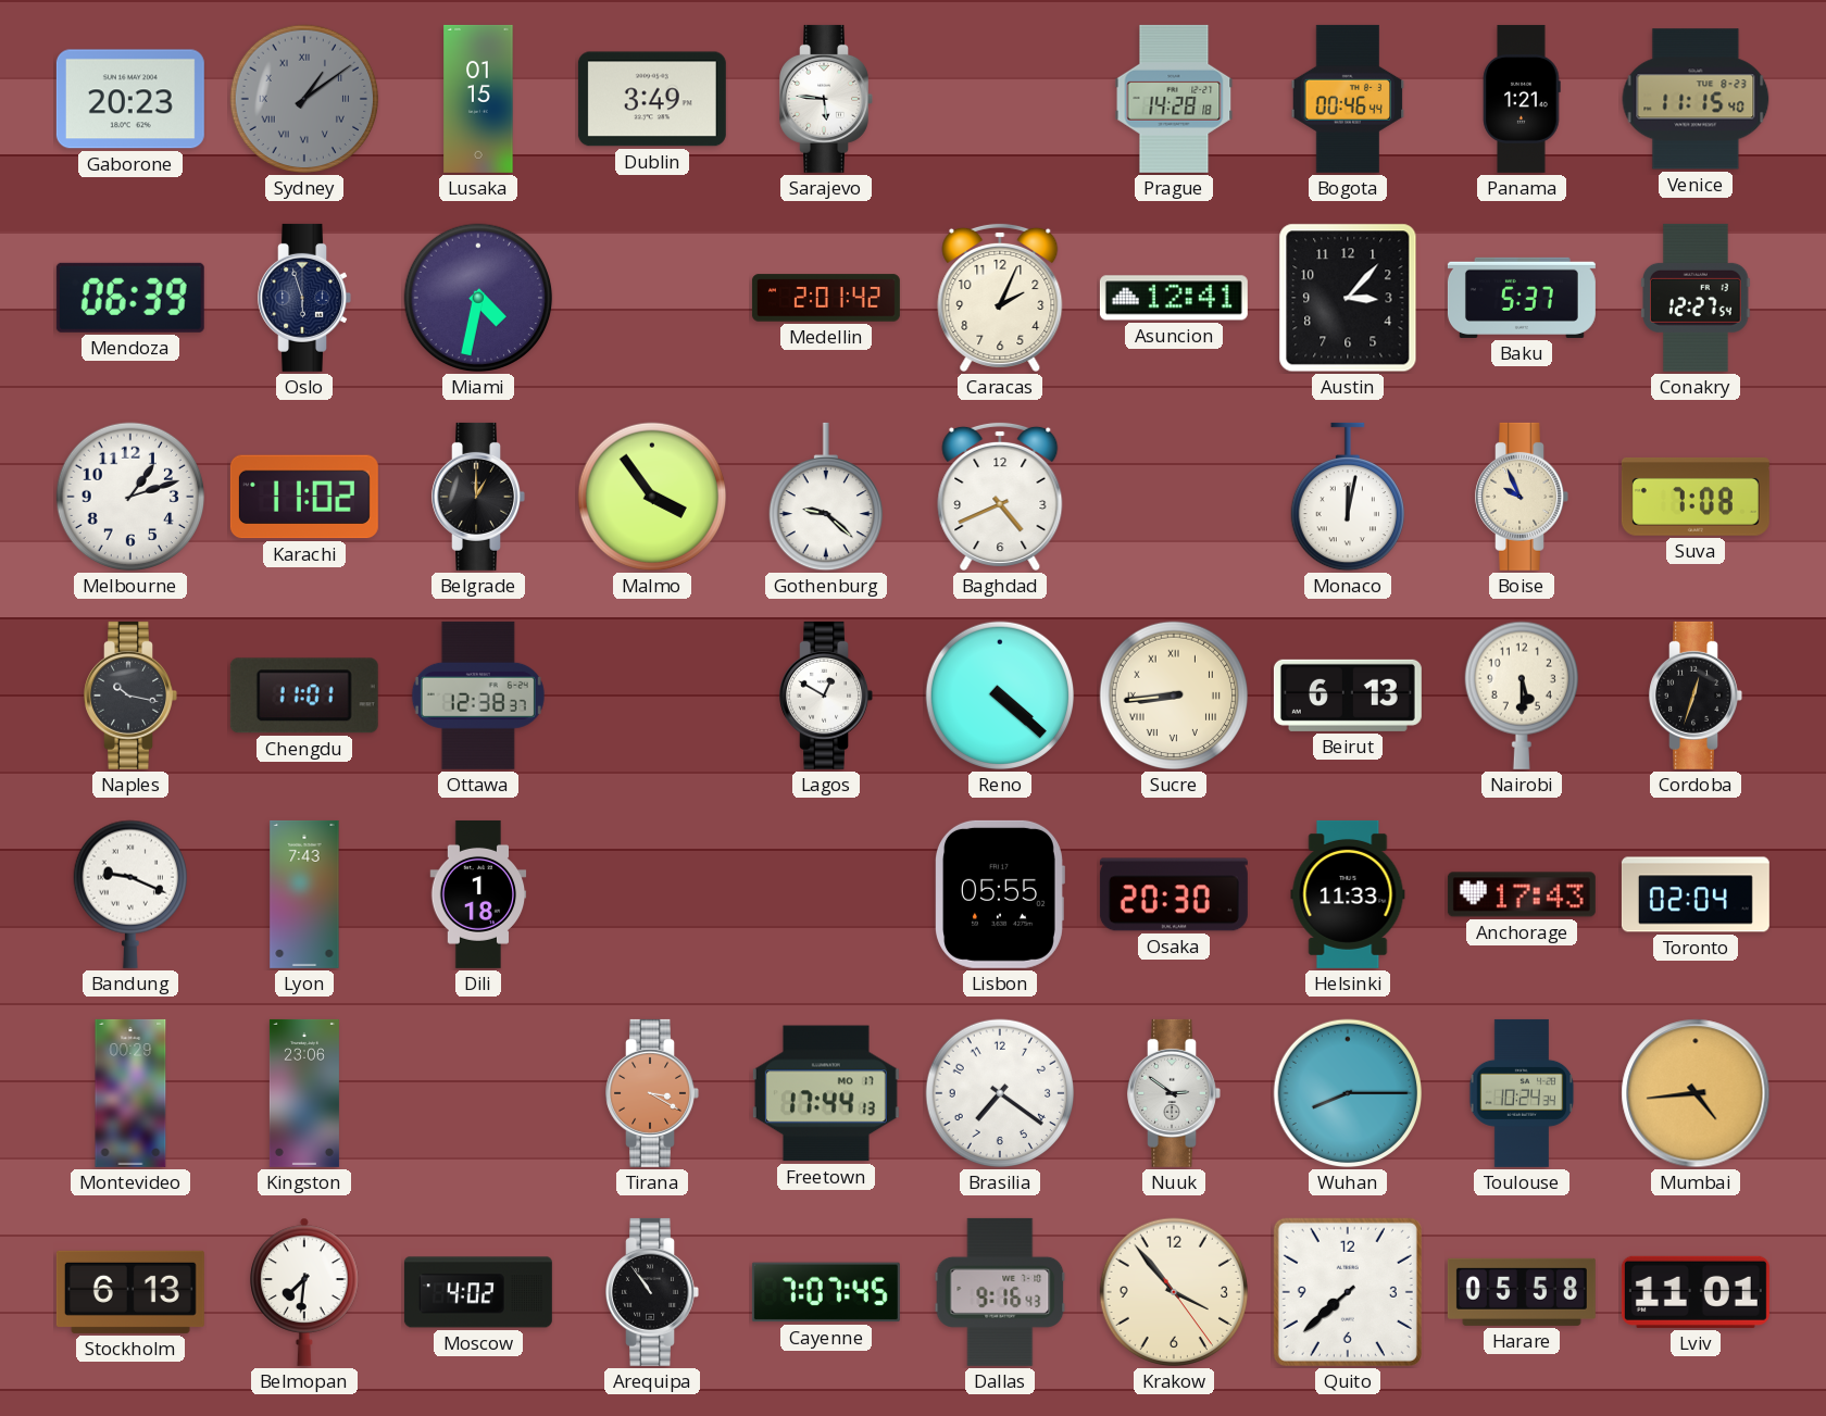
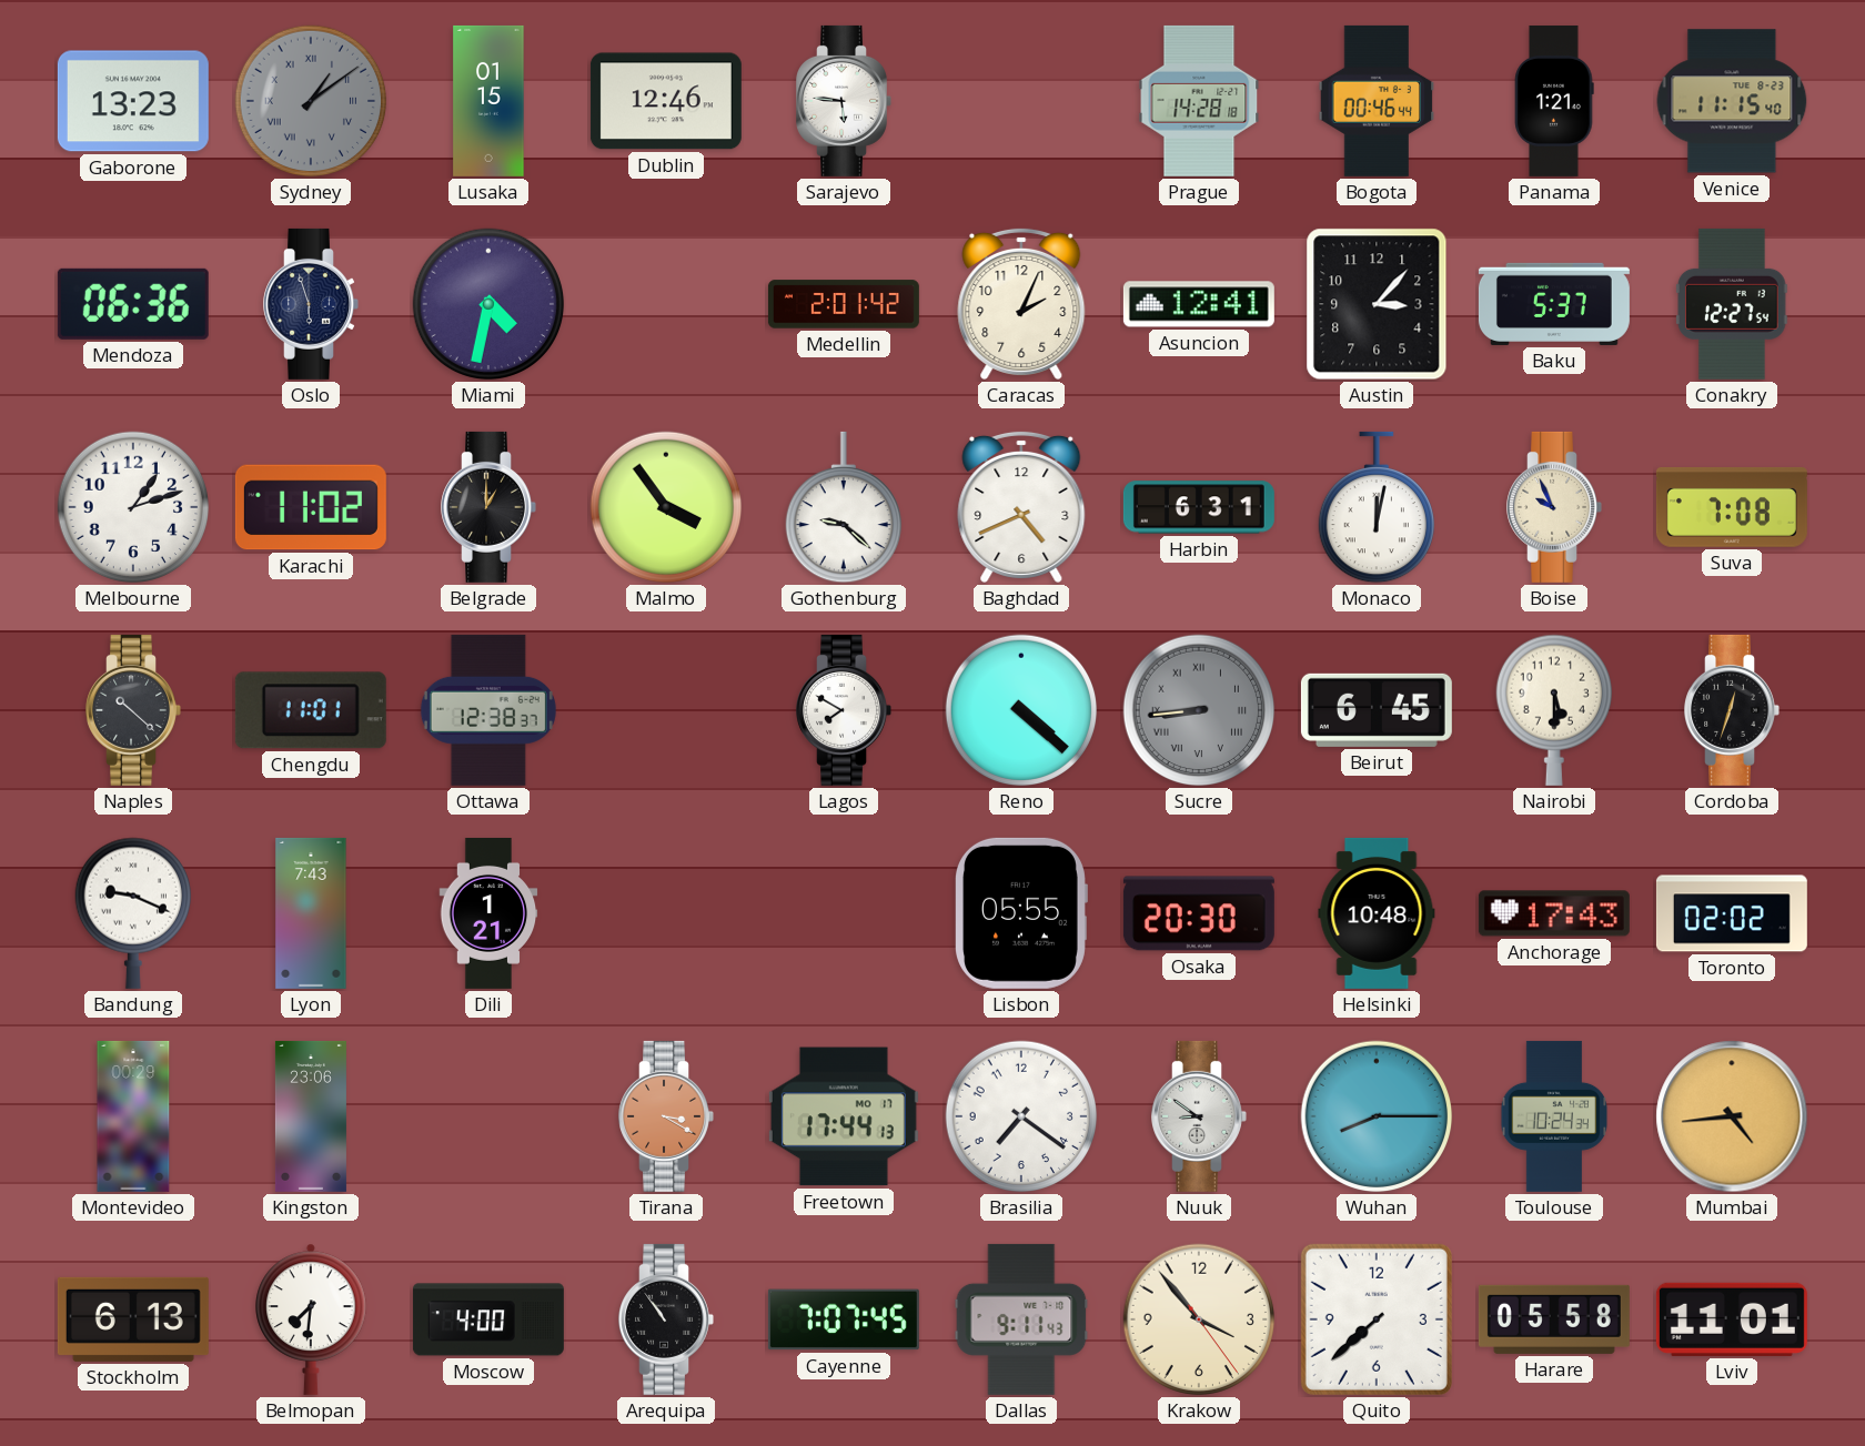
Gaborone: 20:23 -> 13:23 (133, 101)
Dublin: 3:49 -> 12:46 (666, 101)
Mendoza: 06:39 -> 06:36 (133, 304)
Harbin: none -> 6:31 (1199, 507)
Naples: 10:17 -> 10:22 (133, 710)
Lagos: 12:50 -> 7:50 (844, 710)
Sucre dial: cream -> grey (1199, 710)
Beirut: 6:13 -> 6:45 (1377, 710)
Dili: 1:18 -> 1:21 (488, 913)
Helsinki: 11:33 -> 10:48 (1377, 913)
Toronto: 02:04 -> 02:02 (1732, 913)
Nuuk: 2:51 -> 8:51 (1199, 1116)
Moscow: 4:02 -> 4:00 (488, 1319)
Dallas: 9:16 -> 9:11 (1021, 1319)
